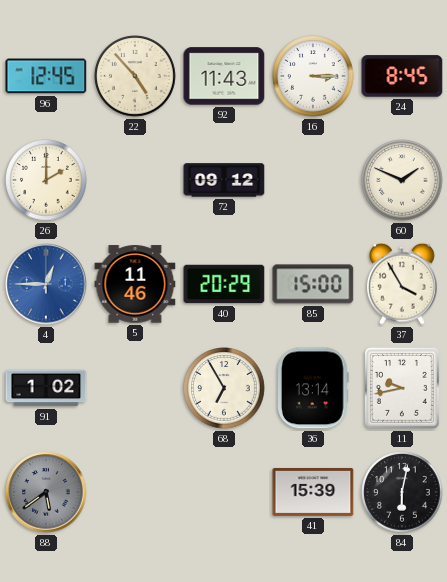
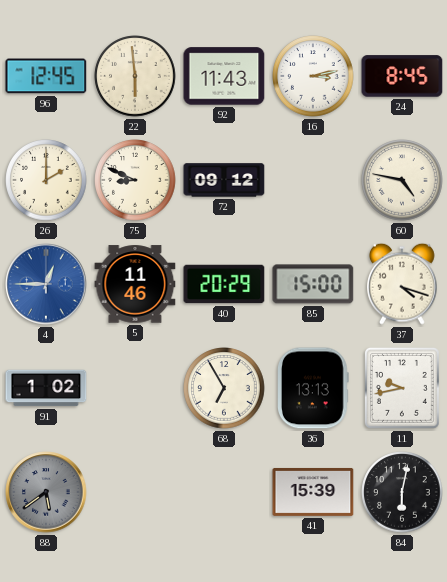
22: 4:53 -> 5:59 (135, 76)
16: 3:15 -> 3:13 (313, 76)
75: none -> 8:49 (135, 180)
60: 1:49 -> 4:47 (402, 180)
37: 3:55 -> 4:18 (403, 284)
36: 13:14 -> 13:13 (314, 388)
